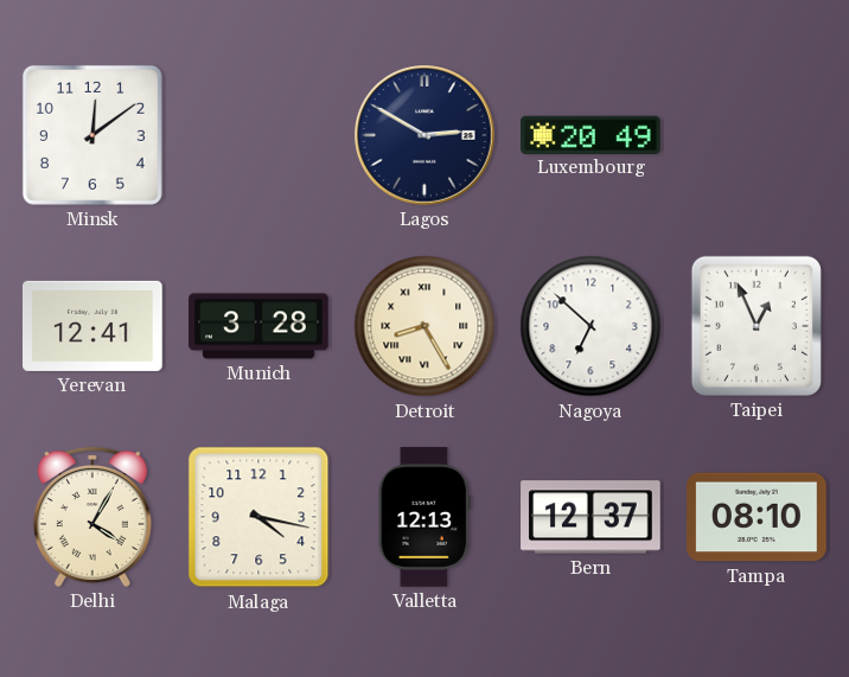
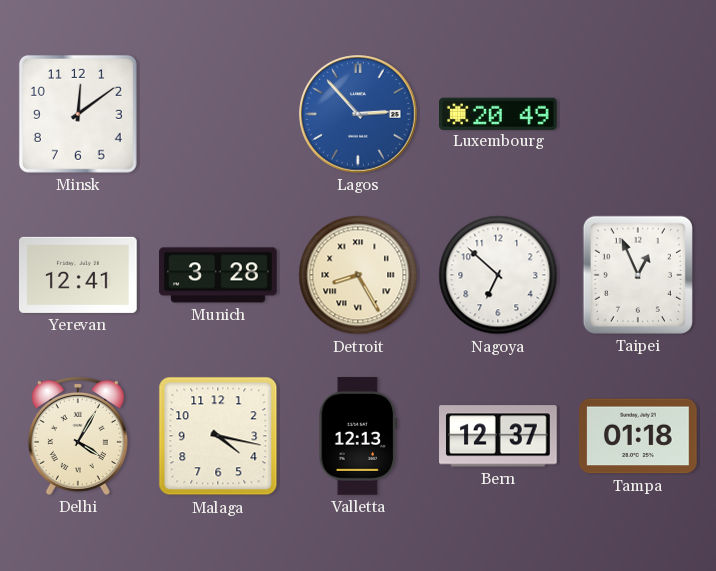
Lagos: 2:50 -> 2:53 (358, 114)
Lagos dial: navy -> blue (358, 114)
Tampa: 08:10 -> 01:18 (638, 436)
